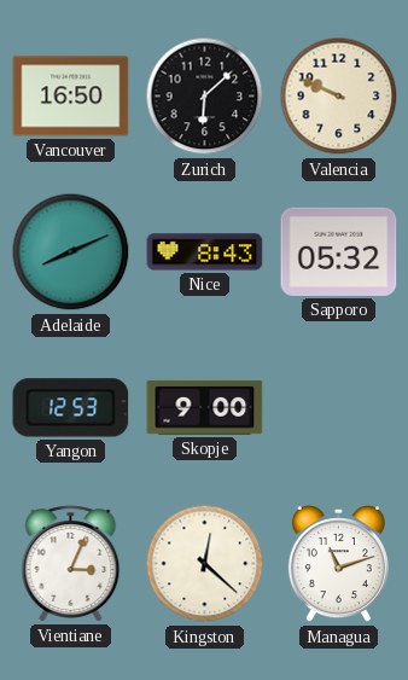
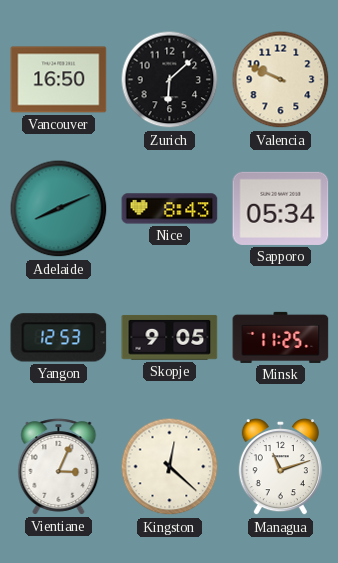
Sapporo: 05:32 -> 05:34 (281, 208)
Skopje: 9:00 -> 9:05 (170, 337)
Minsk: none -> 11:25 (281, 337)
